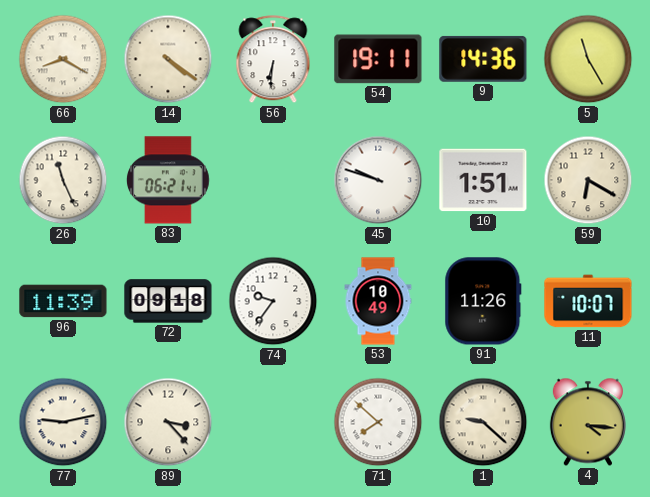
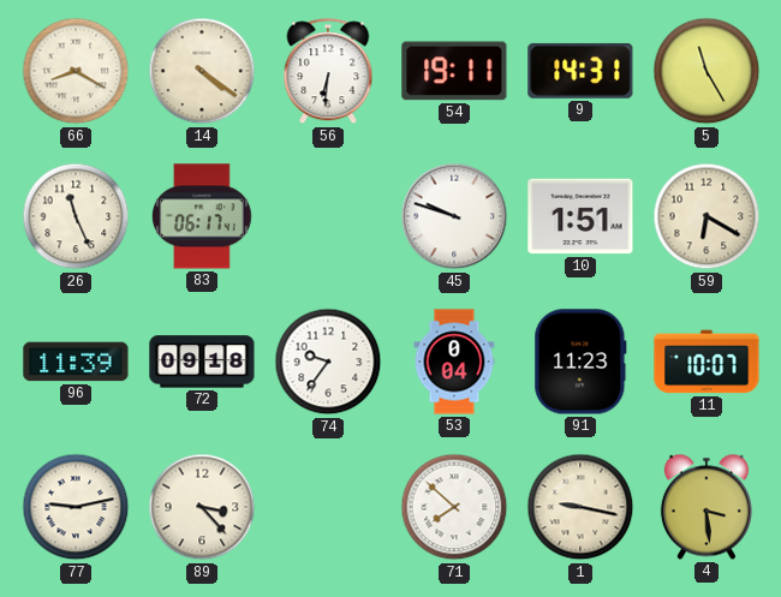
9: 14:36 -> 14:31 (580, 71)
83: 06:21 -> 06:17 (202, 216)
53: 10:49 -> 0:04 (454, 362)
91: 11:26 -> 11:23 (580, 362)
1: 9:22 -> 9:17 (580, 507)
4: 4:16 -> 3:29 (707, 507)
